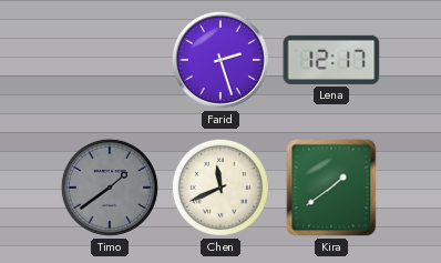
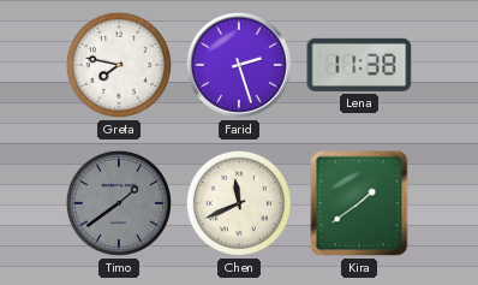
Greta: none -> 7:47 (119, 65)
Lena: 12:17 -> 11:38 (359, 65)
